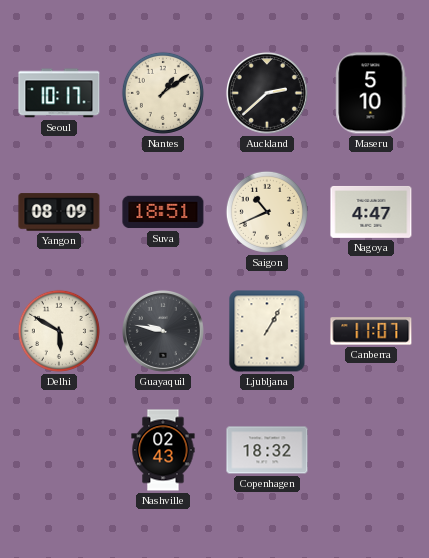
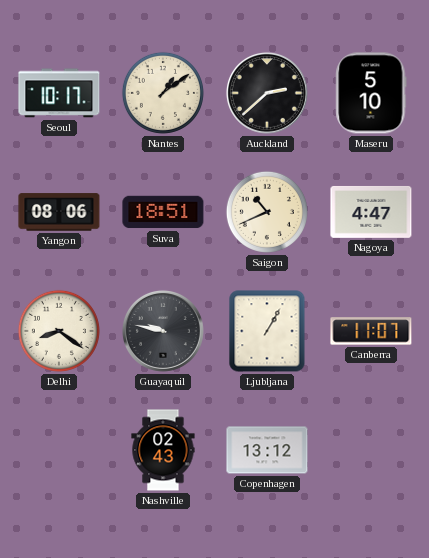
Yangon: 08:09 -> 08:06 (59, 212)
Delhi: 5:50 -> 8:21 (59, 331)
Copenhagen: 18:32 -> 13:12 (267, 450)
